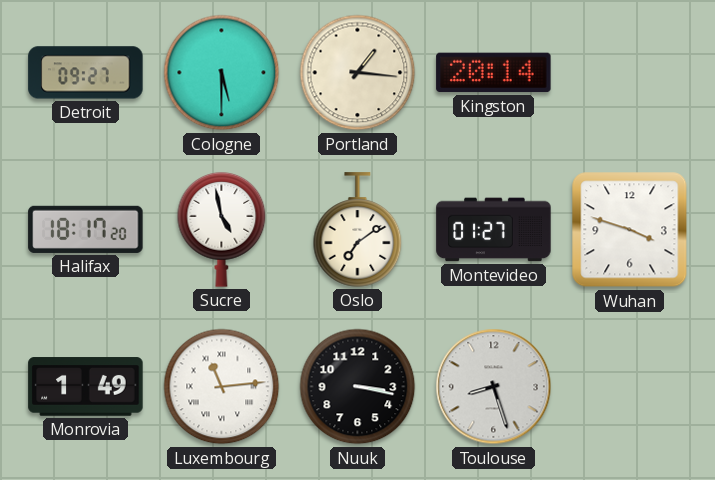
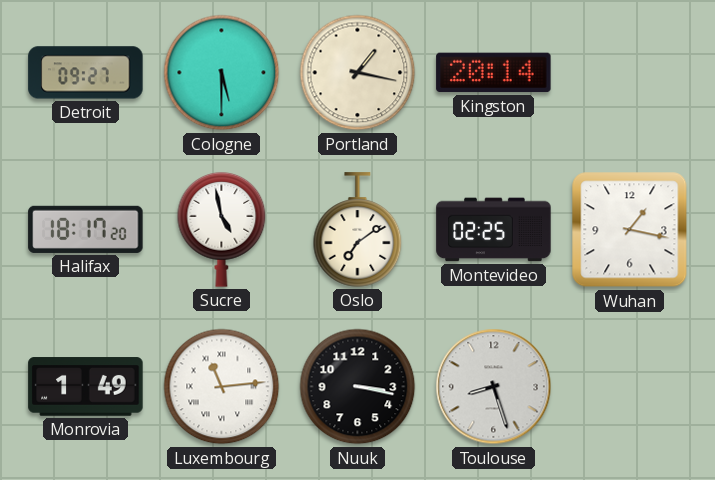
Portland: 1:16 -> 1:17 (358, 73)
Montevideo: 01:27 -> 02:25 (494, 230)
Wuhan: 3:48 -> 1:17 (630, 230)
